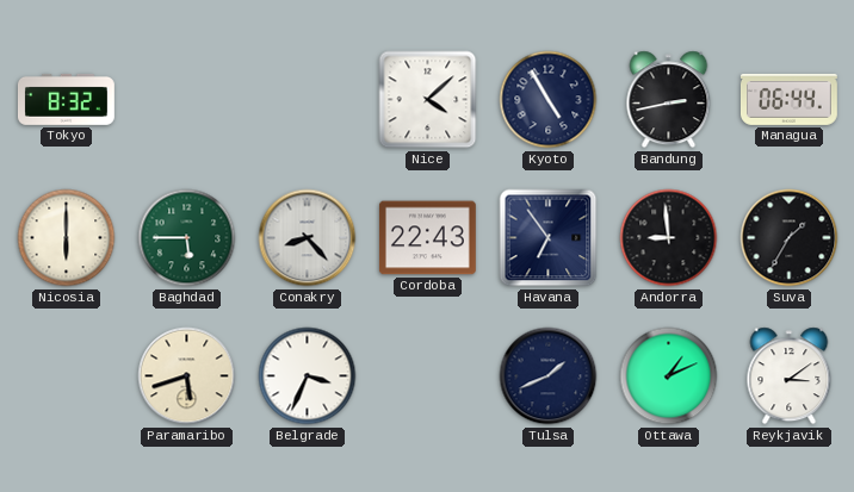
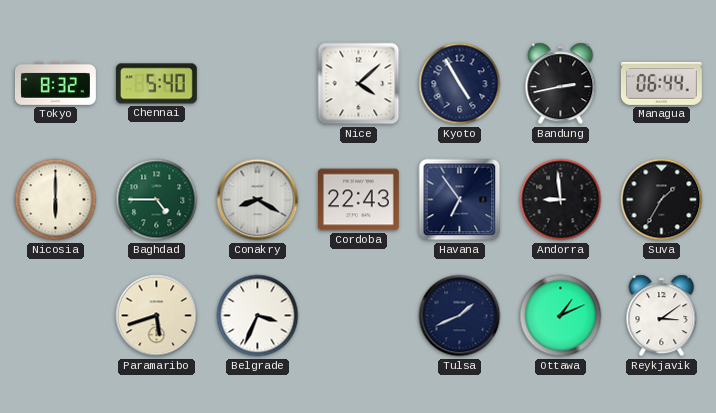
Chennai: none -> 5:40 (156, 84)
Baghdad: 5:45 -> 4:45 (157, 200)
Conakry: 8:23 -> 8:20 (258, 200)
